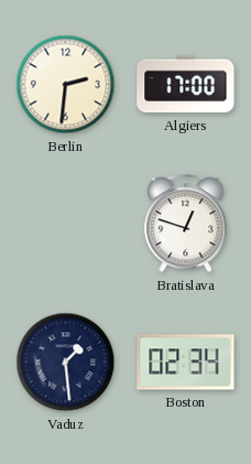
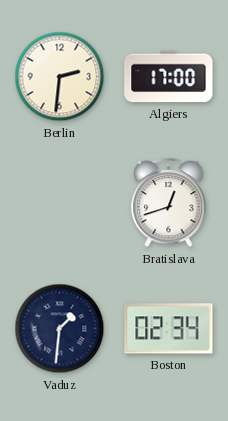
Bratislava: 12:48 -> 12:42 (169, 204)
Vaduz: 1:29 -> 1:31 (60, 329)
